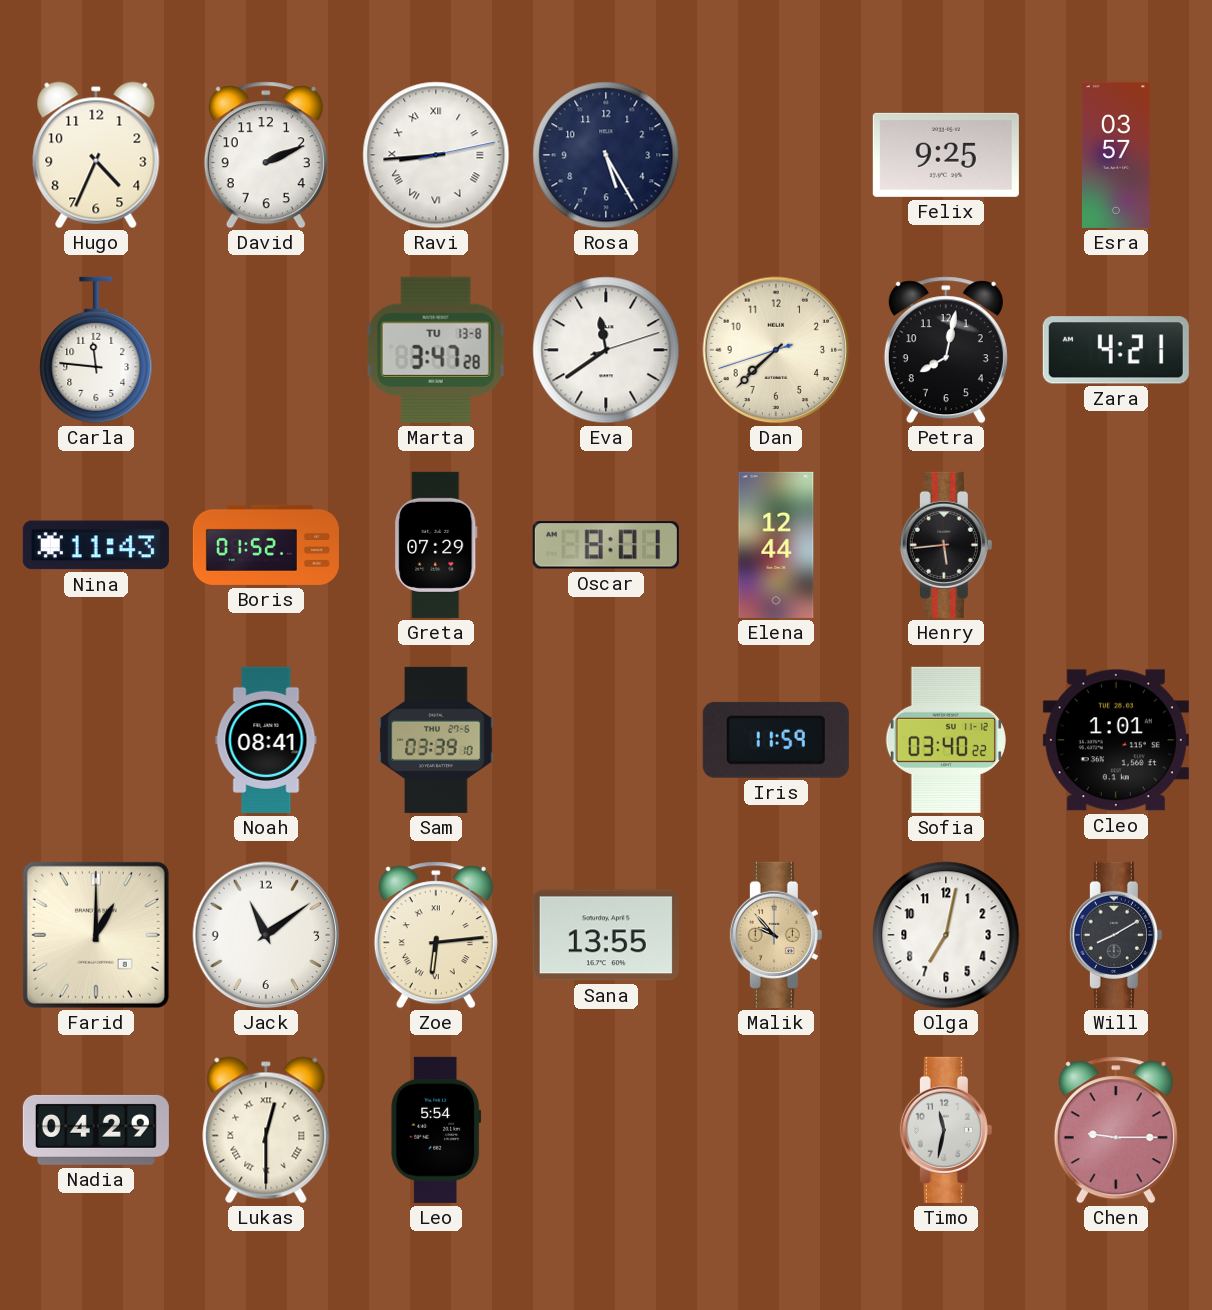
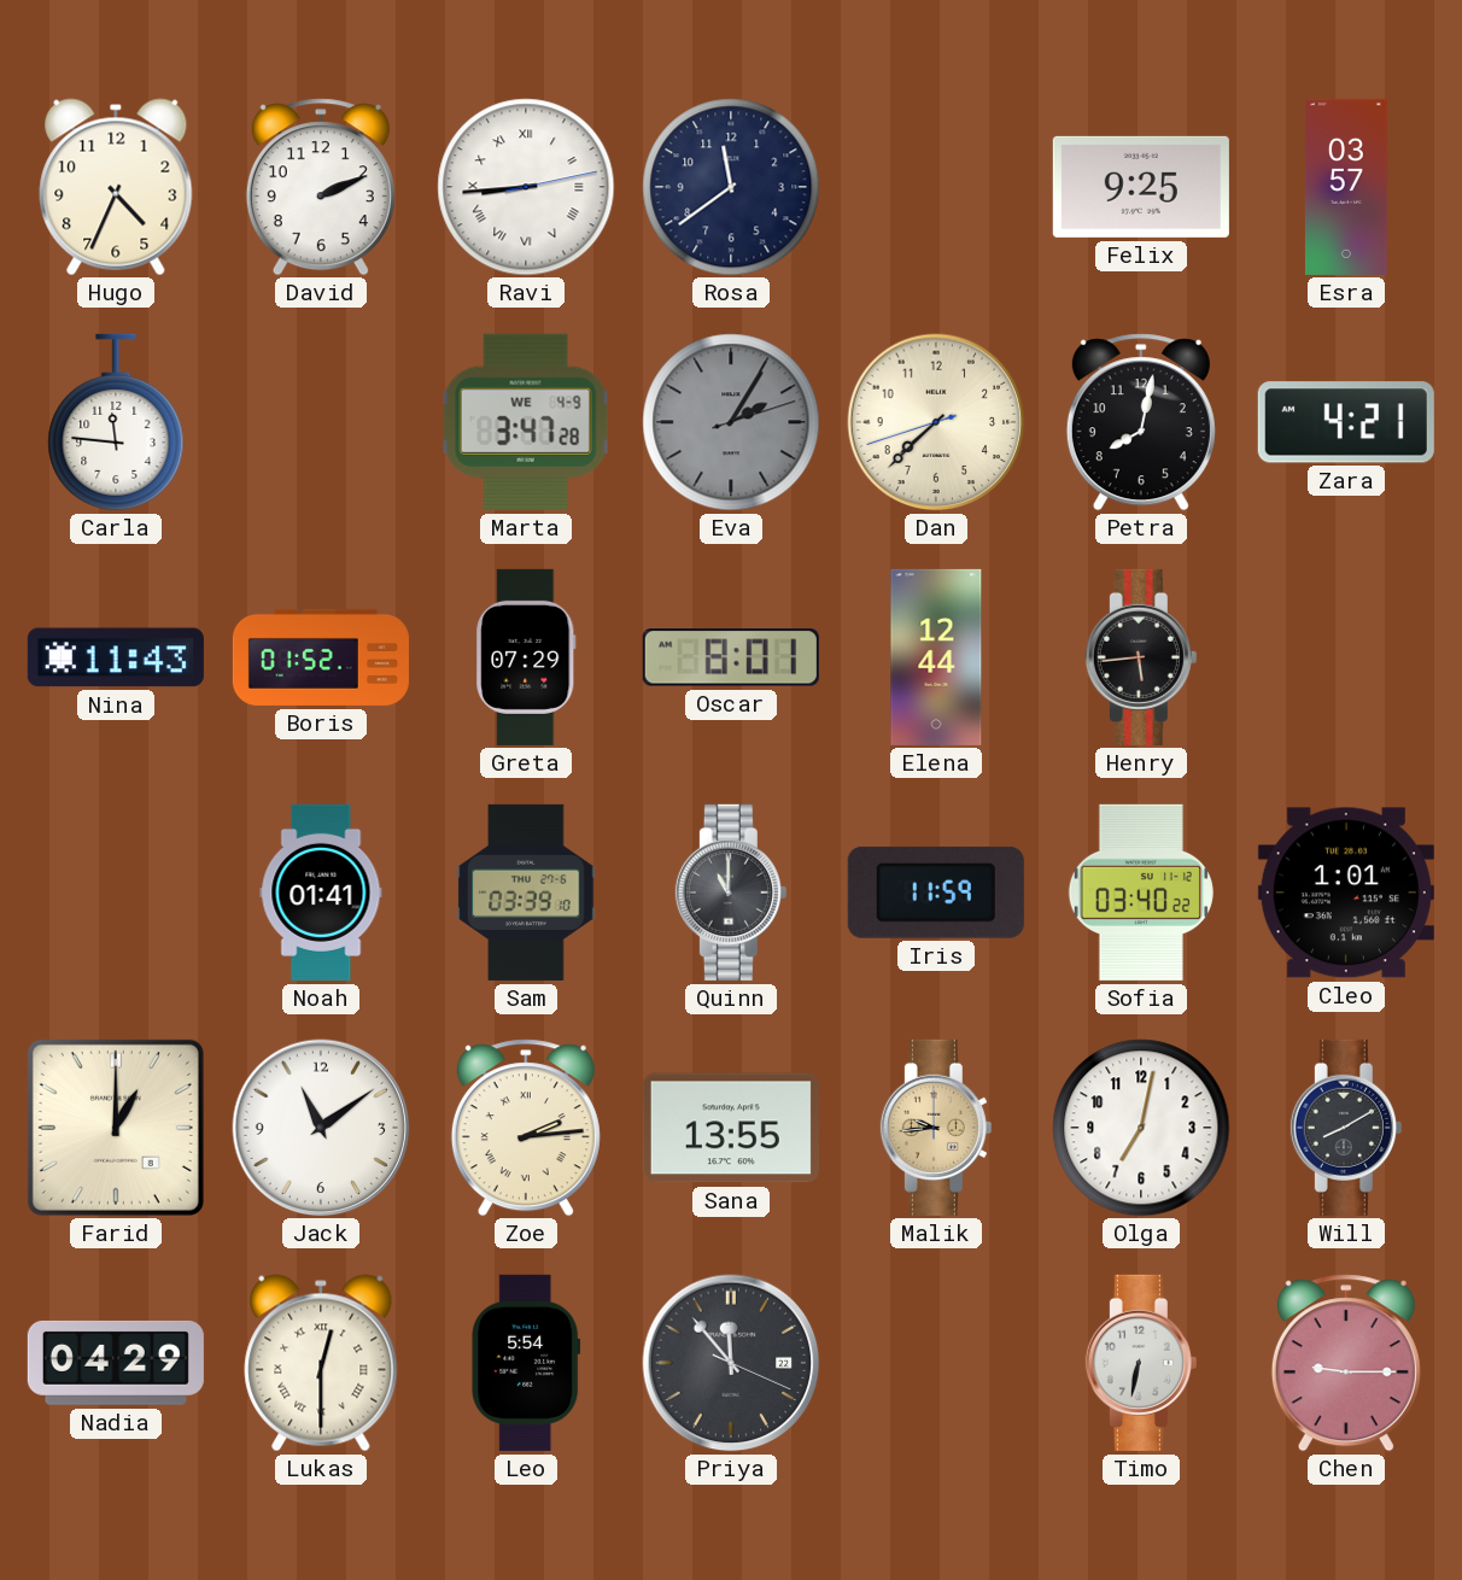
Rosa: 5:25 -> 11:39 (731, 187)
Marta date: TU 13-8 -> WE 4-9 (526, 422)
Eva: 11:39 -> 2:05 (731, 422)
Eva dial: white -> grey (731, 422)
Noah: 08:41 -> 01:41 (321, 893)
Quinn: none -> 11:00 (731, 893)
Zoe: 6:14 -> 2:14 (526, 1128)
Malik: 9:53 -> 9:44 (936, 1128)
Priya: none -> 11:53 (731, 1363)
Timo: 11:32 -> 6:32 (1141, 1363)
